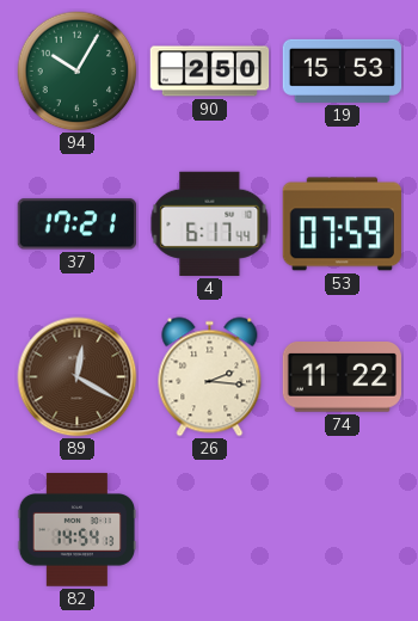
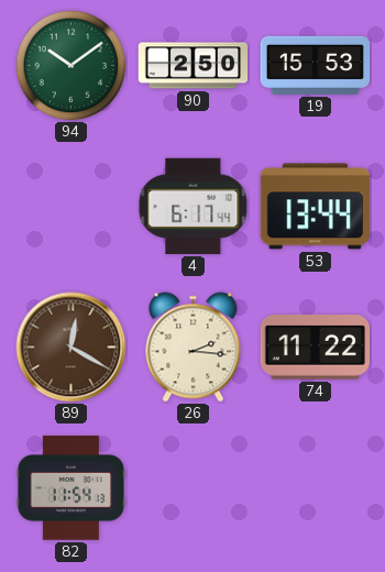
94: 10:05 -> 10:09 (71, 66)
37: 17:21 -> none (76, 225)
53: 07:59 -> 13:44 (315, 207)
82: 14:54 -> 11:54 (71, 488)
